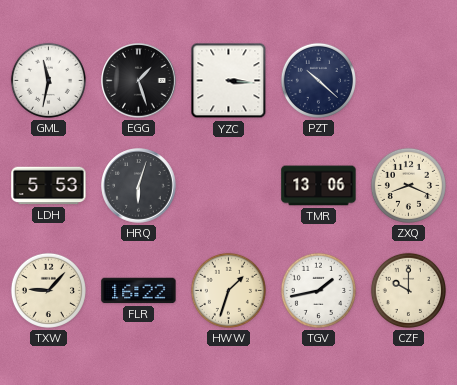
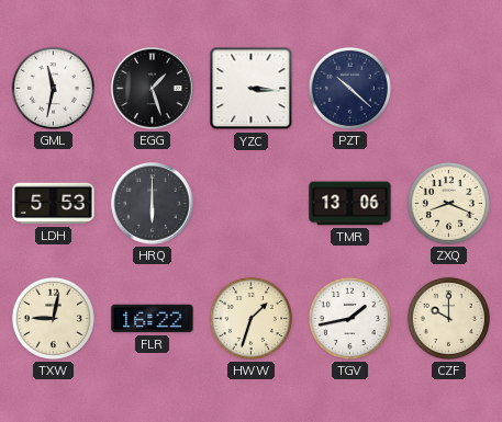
HRQ: 6:03 -> 6:00 (153, 204)
TXW: 9:07 -> 9:02 (53, 318)
